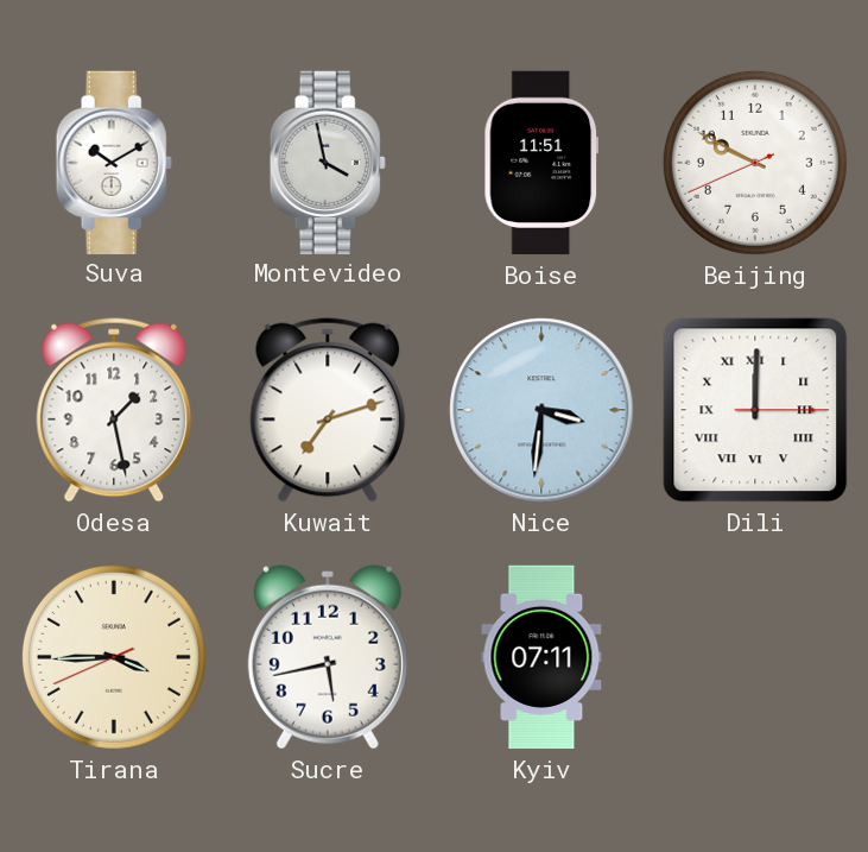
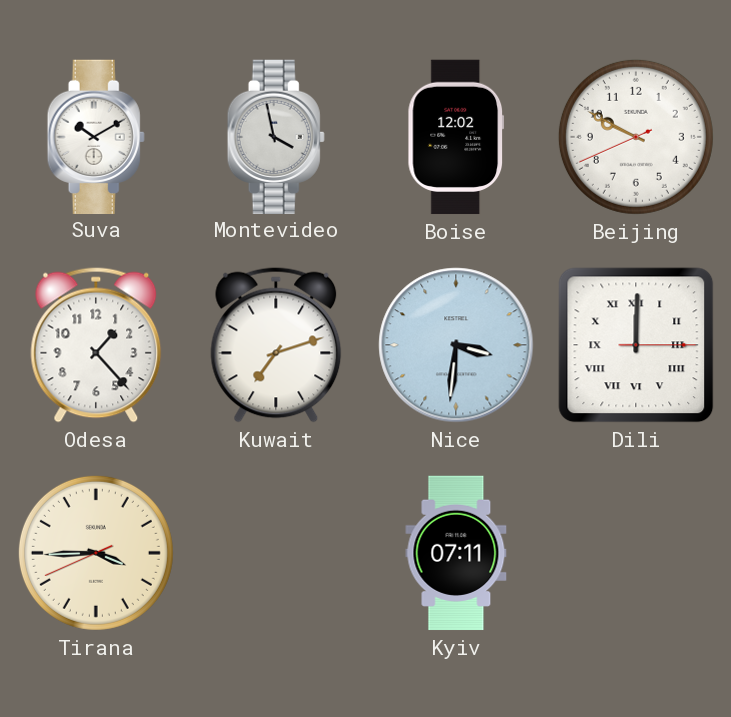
Boise: 11:51 -> 12:02 (456, 137)
Odesa: 1:28 -> 1:23 (96, 345)
Sucre: 5:43 -> none (328, 657)
